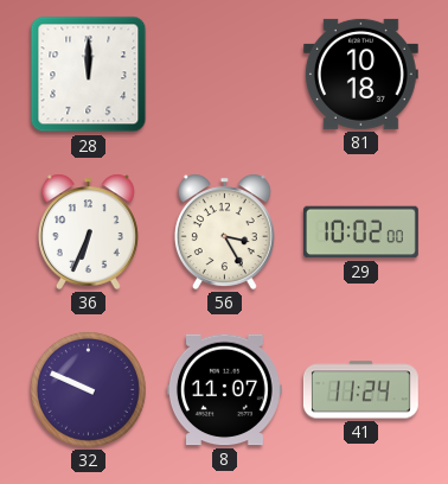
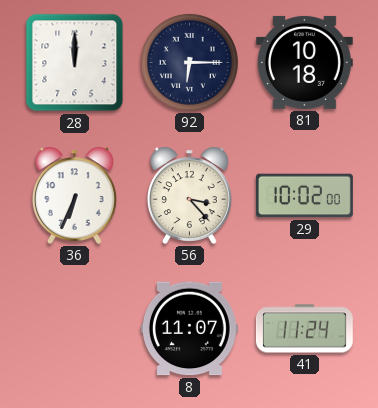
92: none -> 6:15 (189, 62)
56: 3:25 -> 3:23 (189, 195)
32: 9:49 -> none (88, 389)
